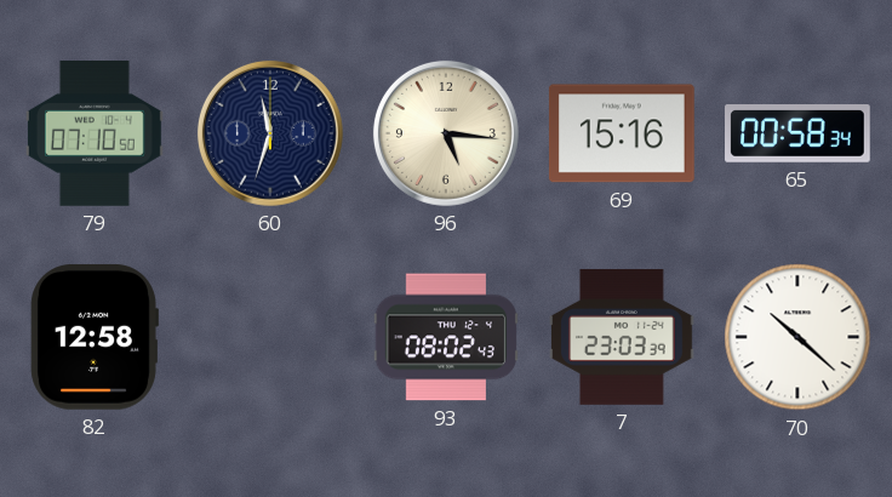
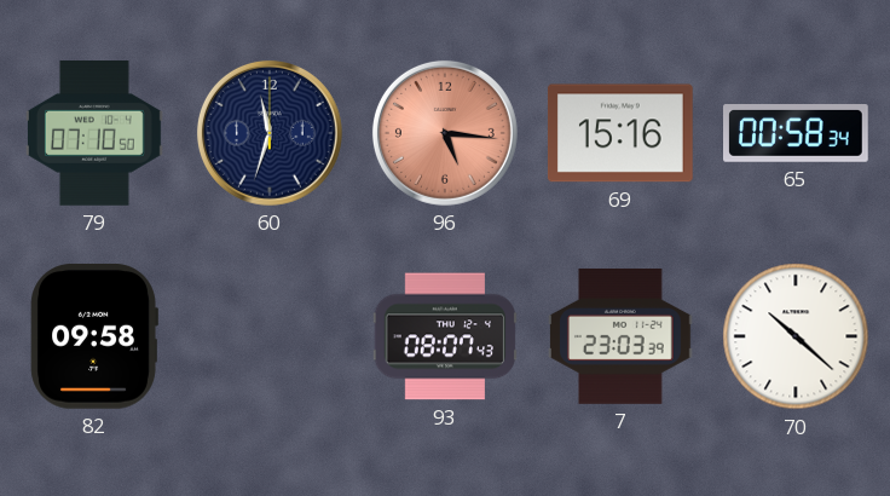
96 dial: cream -> salmon (445, 133)
82: 12:58 -> 09:58 (94, 336)
93: 08:02 -> 08:07 (444, 336)
